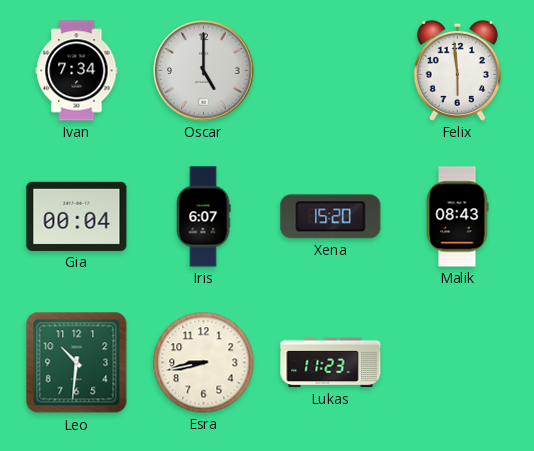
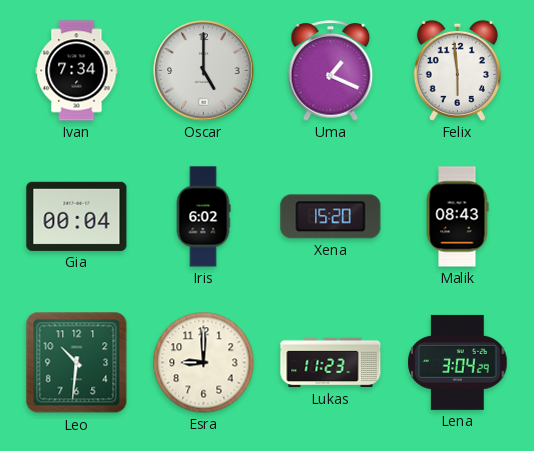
Uma: none -> 1:19 (331, 71)
Iris: 6:07 -> 6:02 (203, 217)
Esra: 8:43 -> 9:00 (204, 363)
Lena: none -> 3:04 (458, 362)
